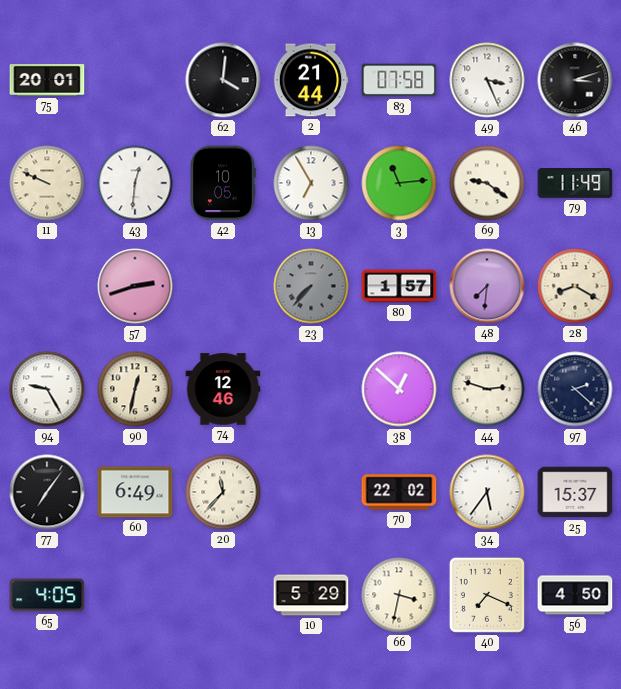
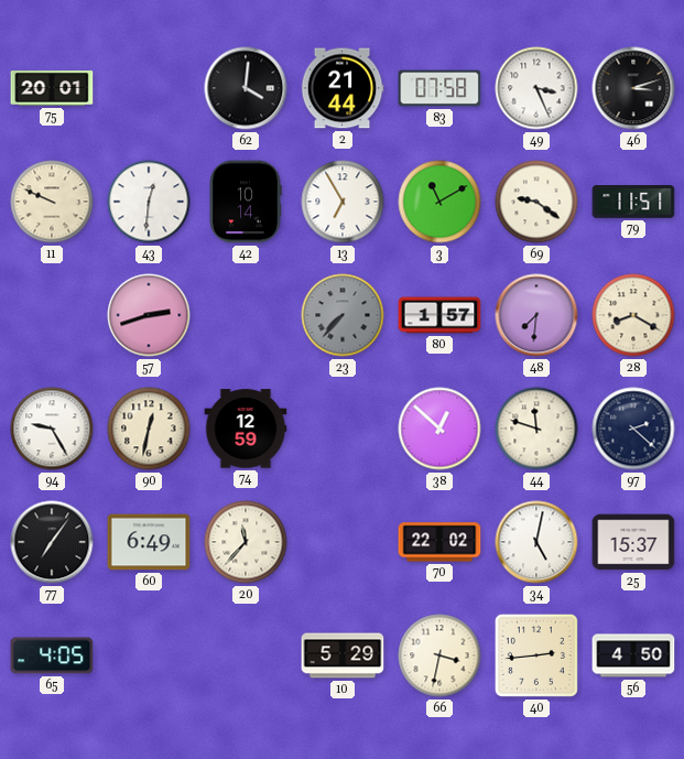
42: 10:05 -> 10:14 (246, 202)
3: 11:14 -> 11:10 (439, 202)
79: 11:49 -> 11:51 (633, 203)
74: 12:46 -> 12:59 (246, 429)
44: 2:48 -> 11:48 (536, 429)
34: 5:36 -> 5:02 (536, 542)
40: 7:19 -> 2:44 (536, 655)
